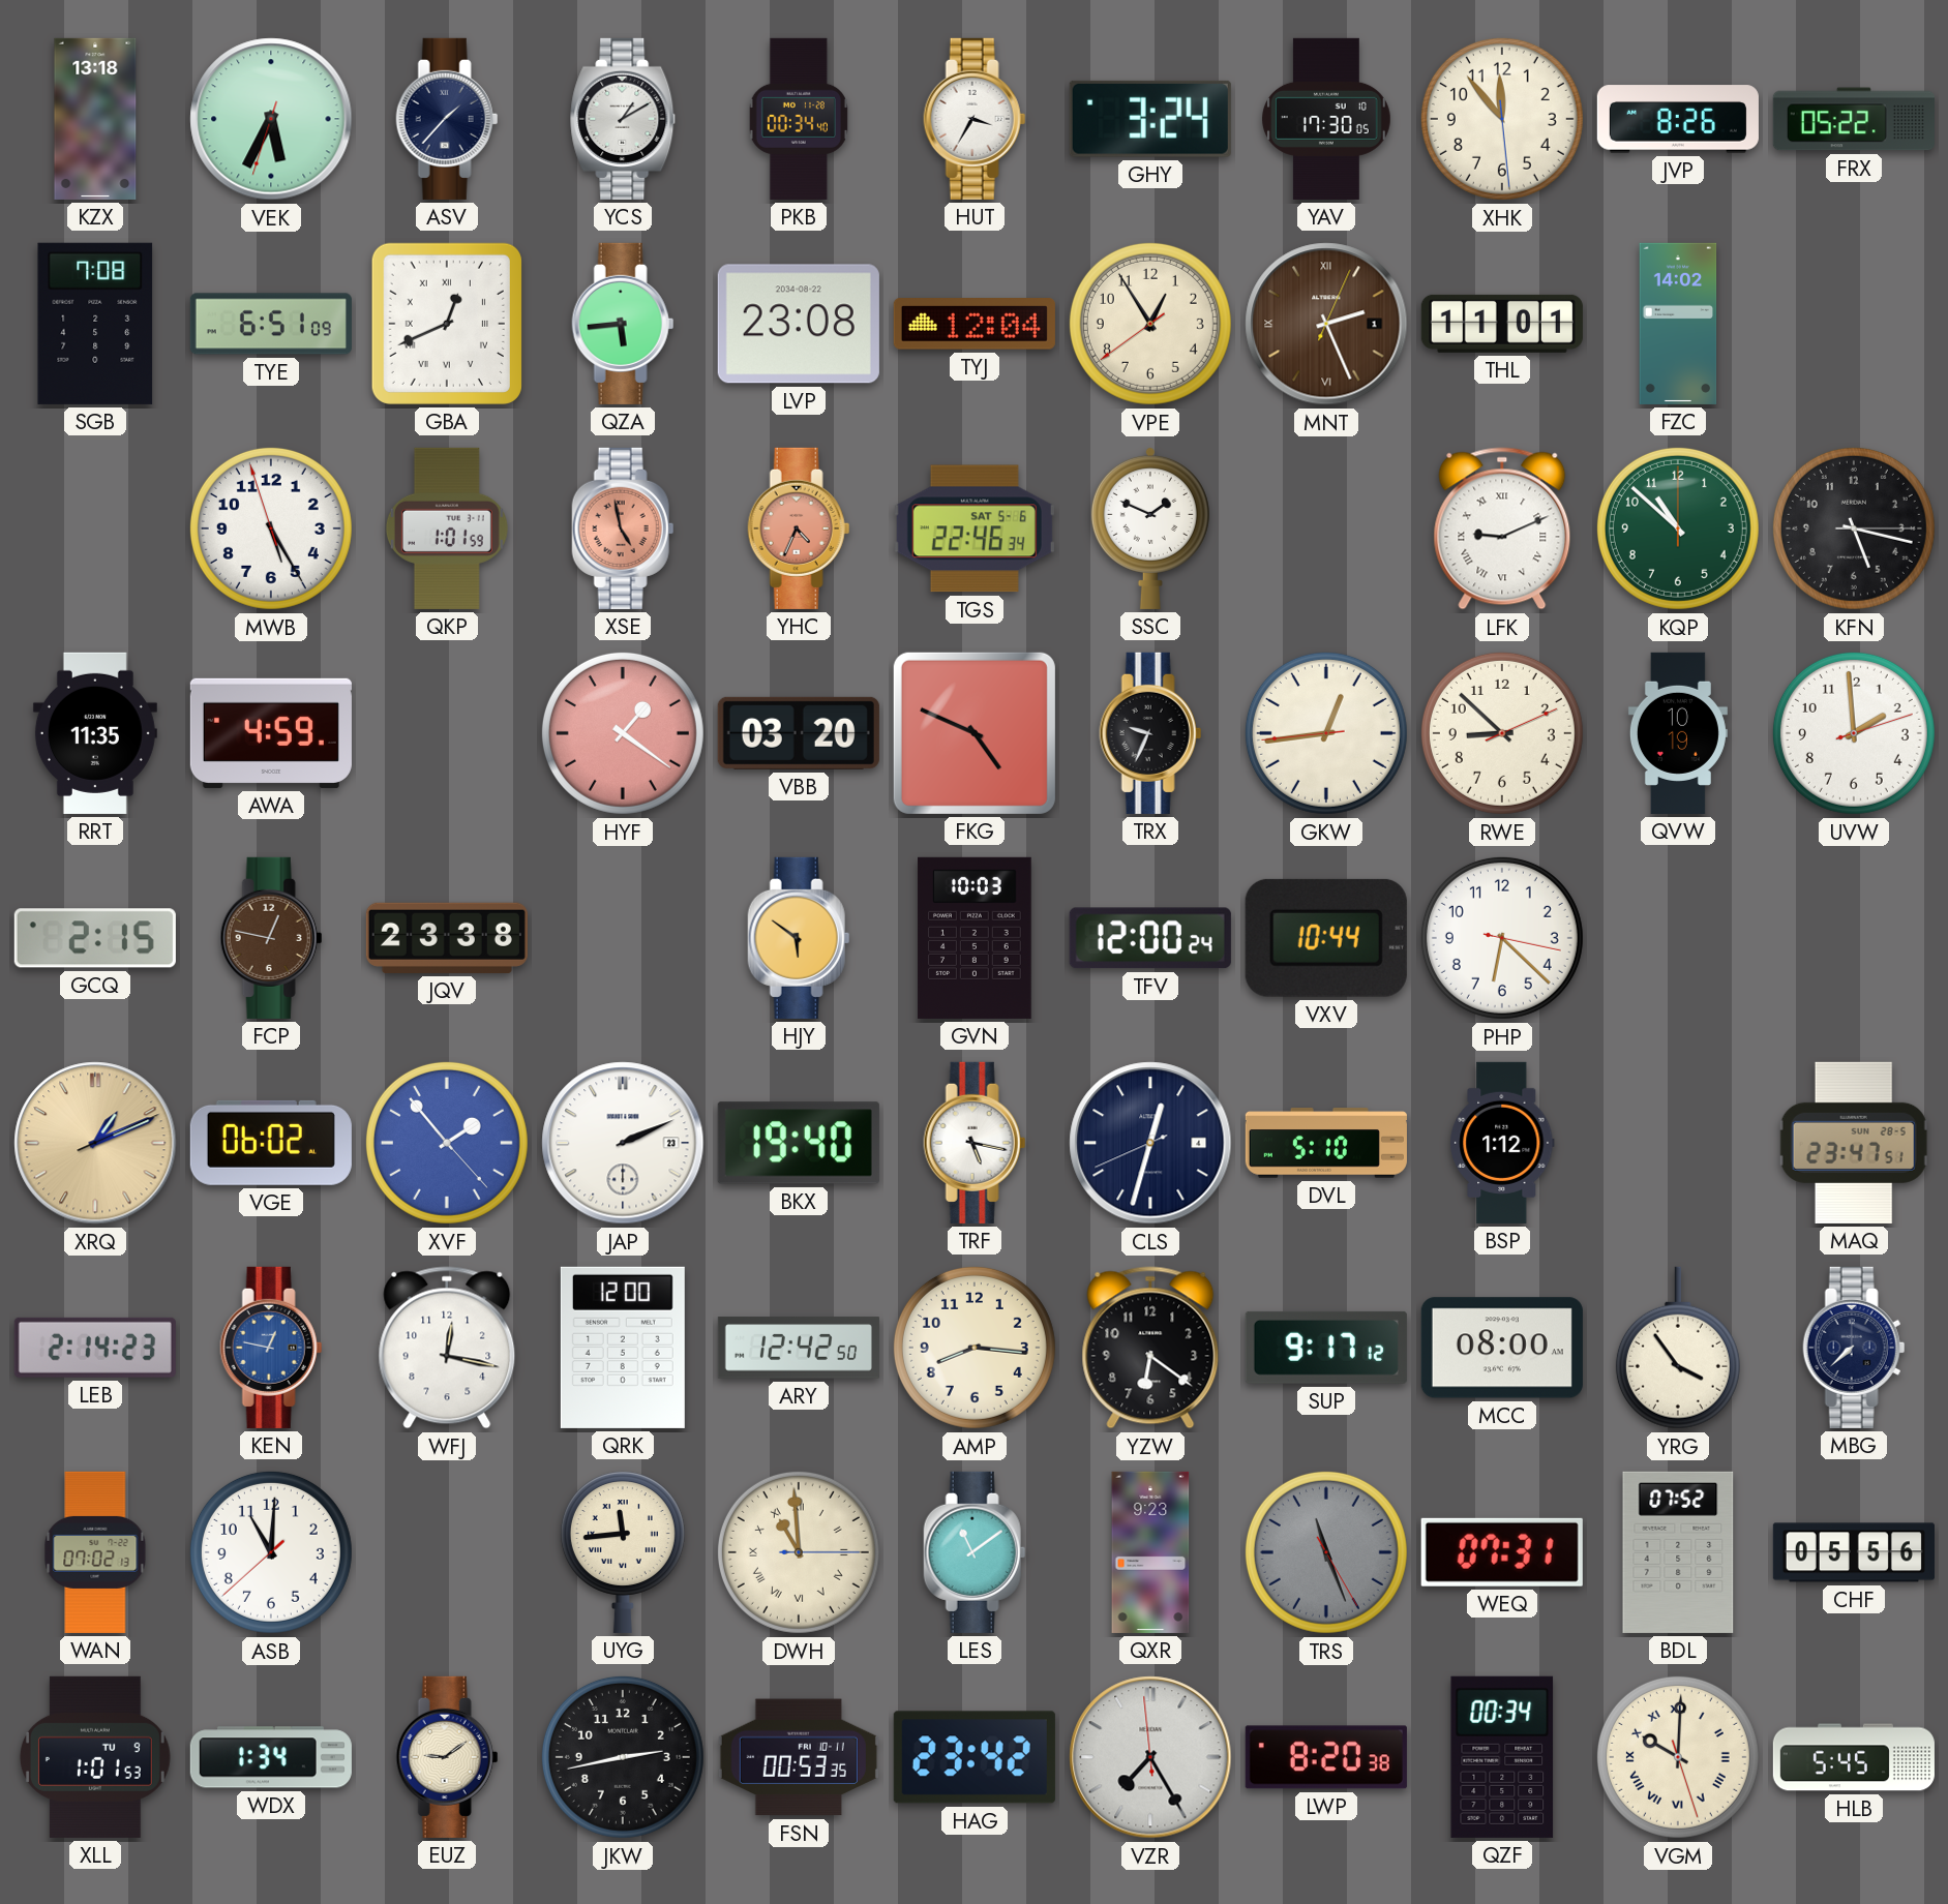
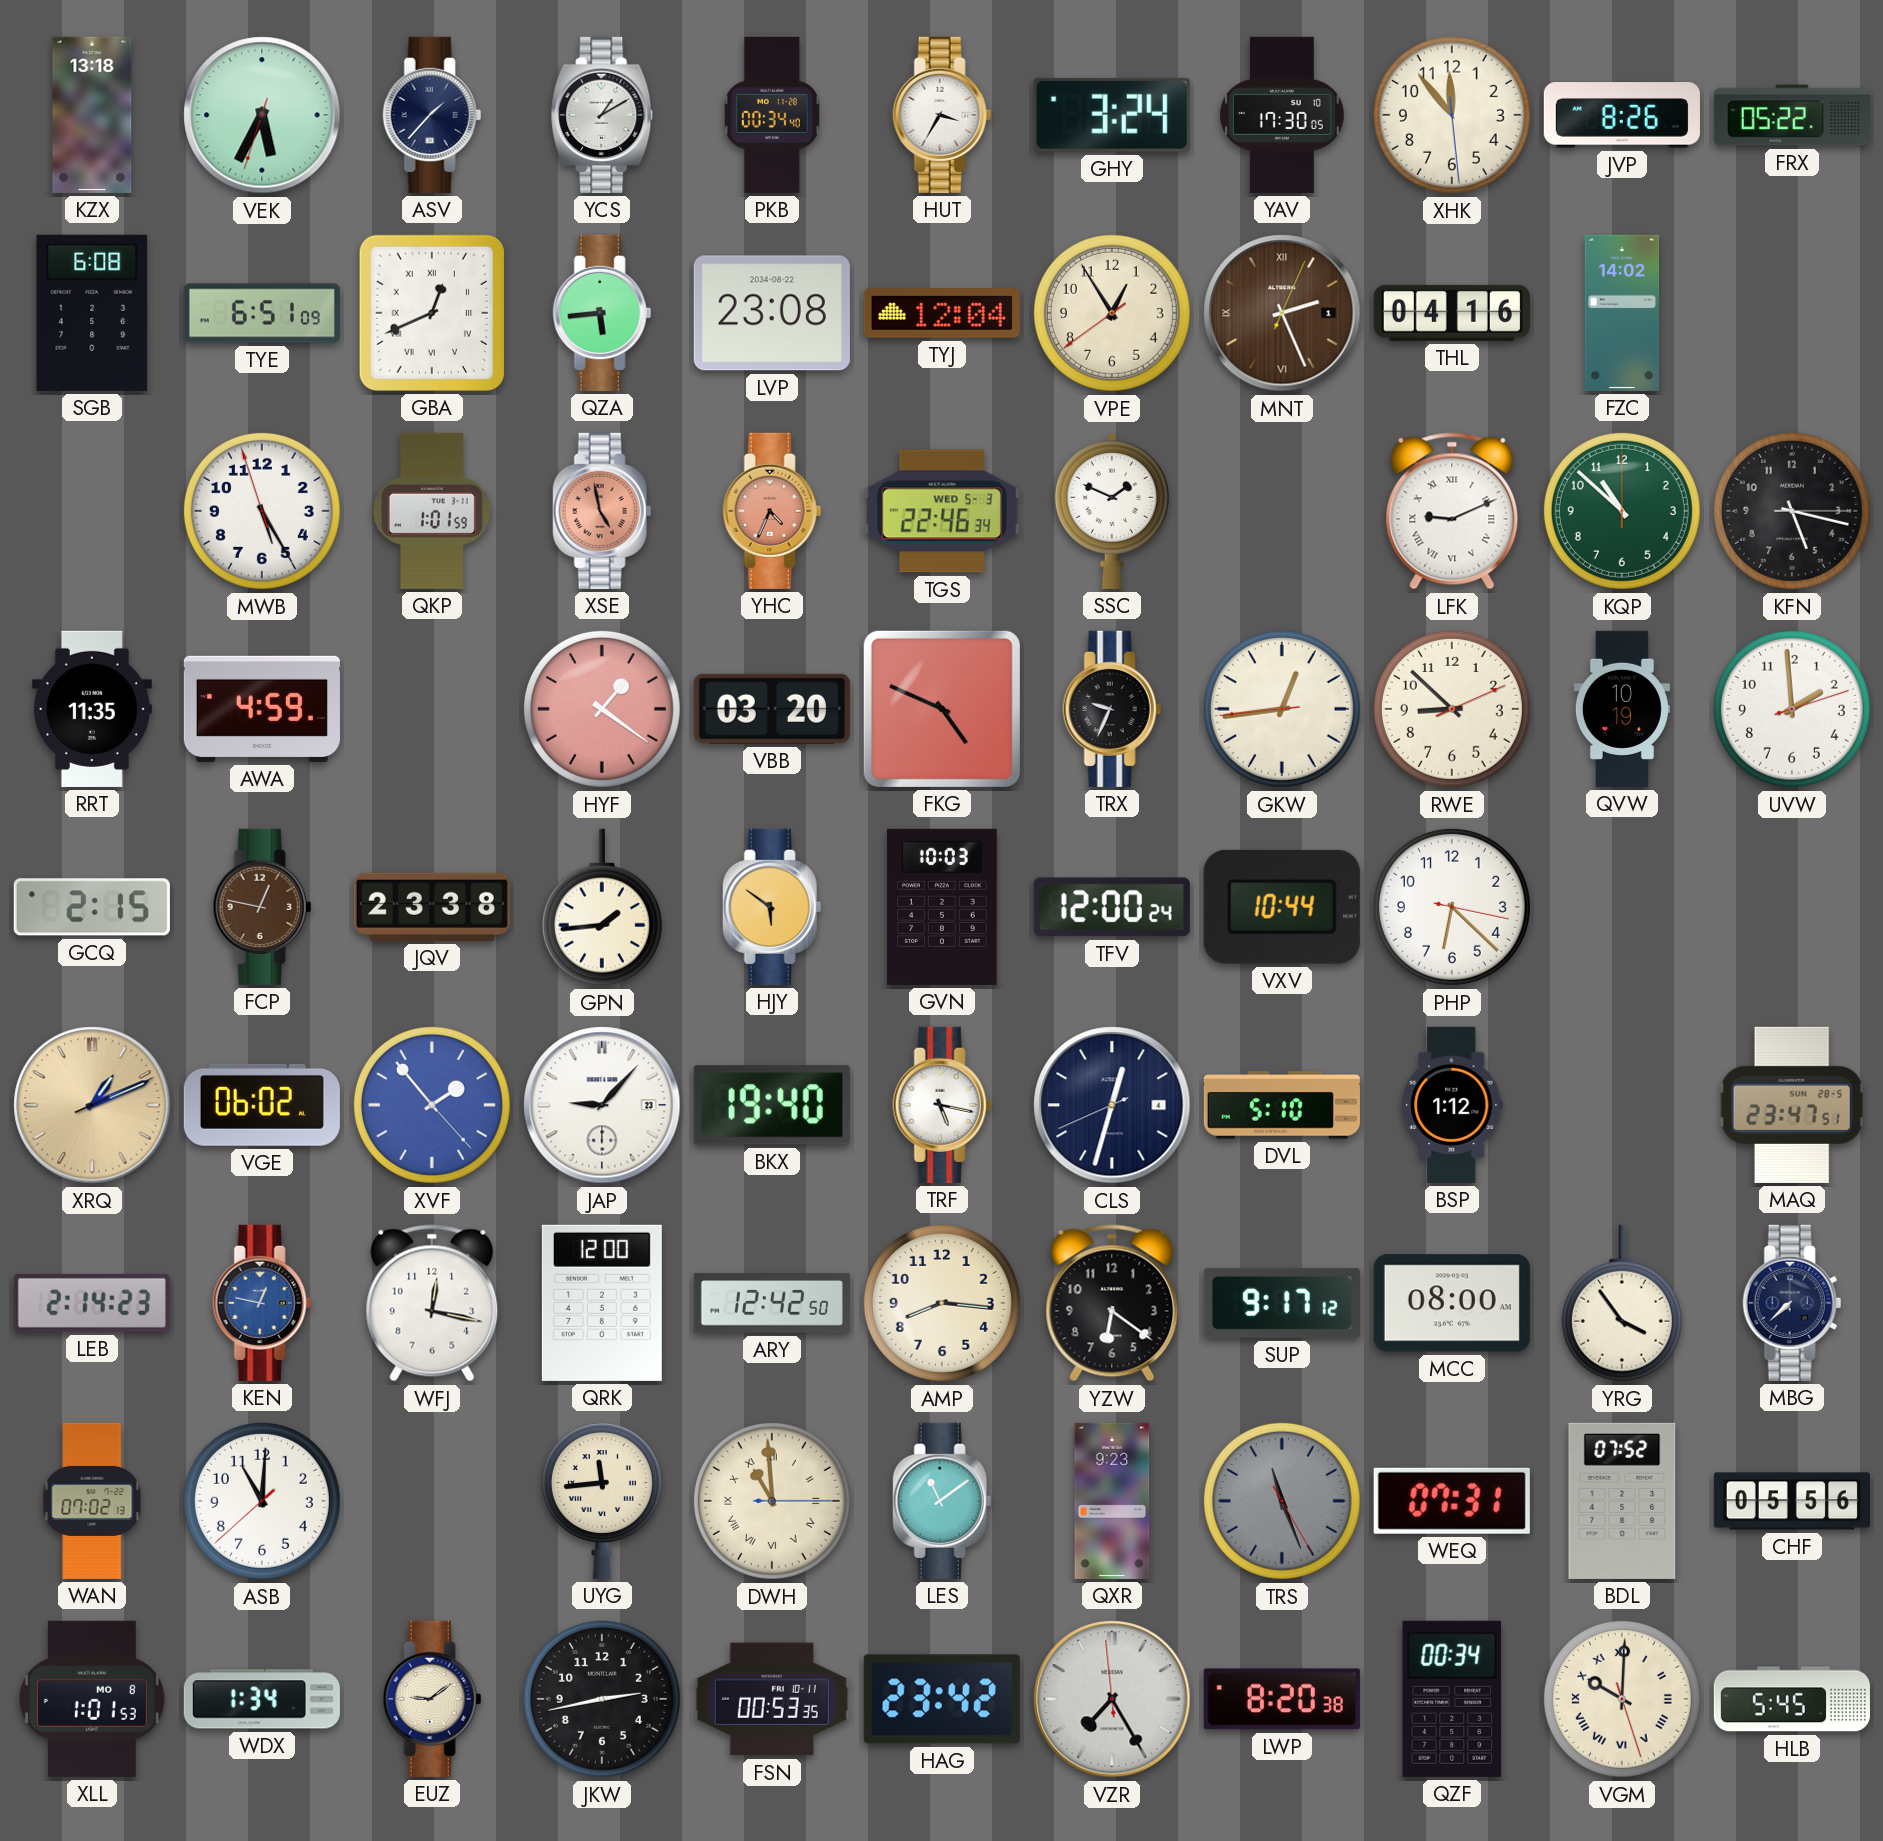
SGB: 7:08 -> 6:08 (92, 313)
THL: 11:01 -> 04:16 (1452, 313)
TGS date: SAT 5-6 -> WED 5-3 (942, 511)
GPN: none -> 1:44 (602, 907)
JAP: 2:11 -> 9:07 (602, 1105)
XLL date: TU 9 -> MO 8 (92, 1699)
